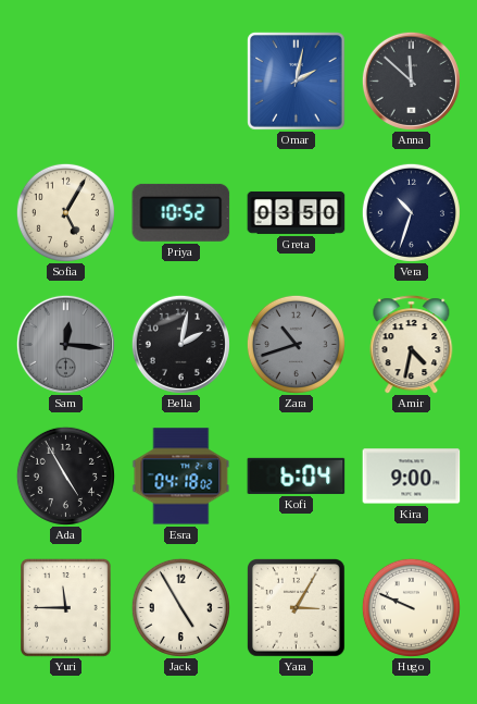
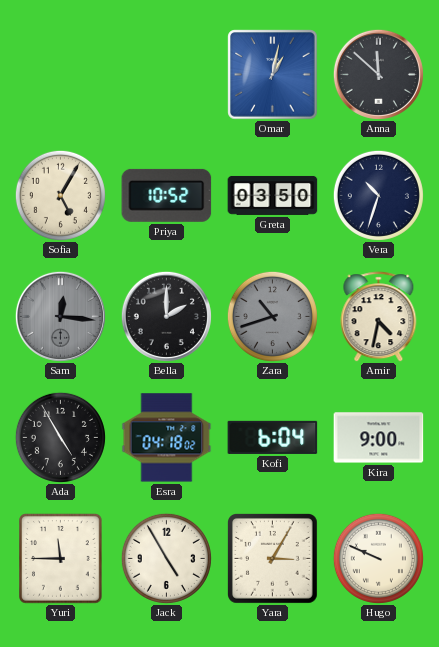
Omar: 2:02 -> 1:02 (273, 75)
Bella: 2:02 -> 2:00 (166, 316)
